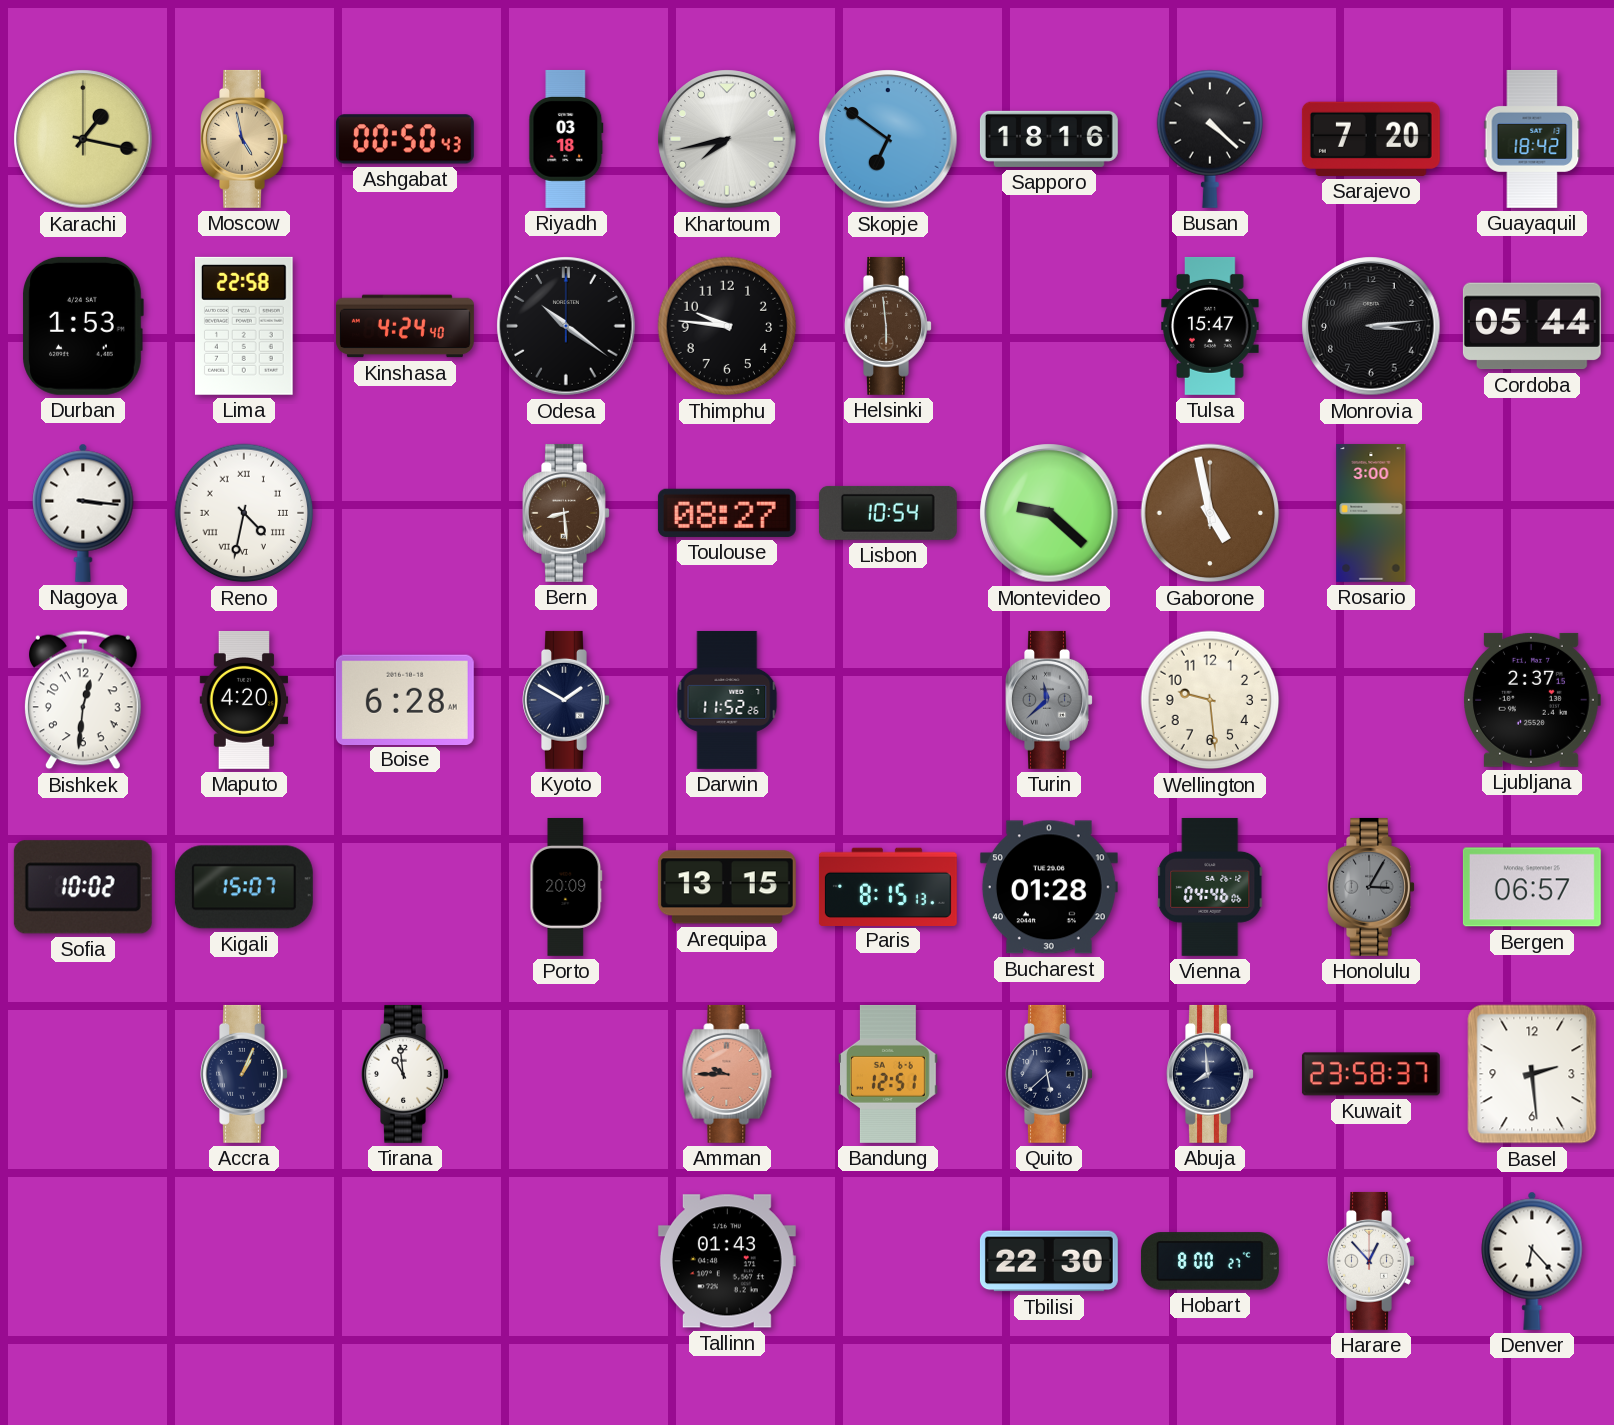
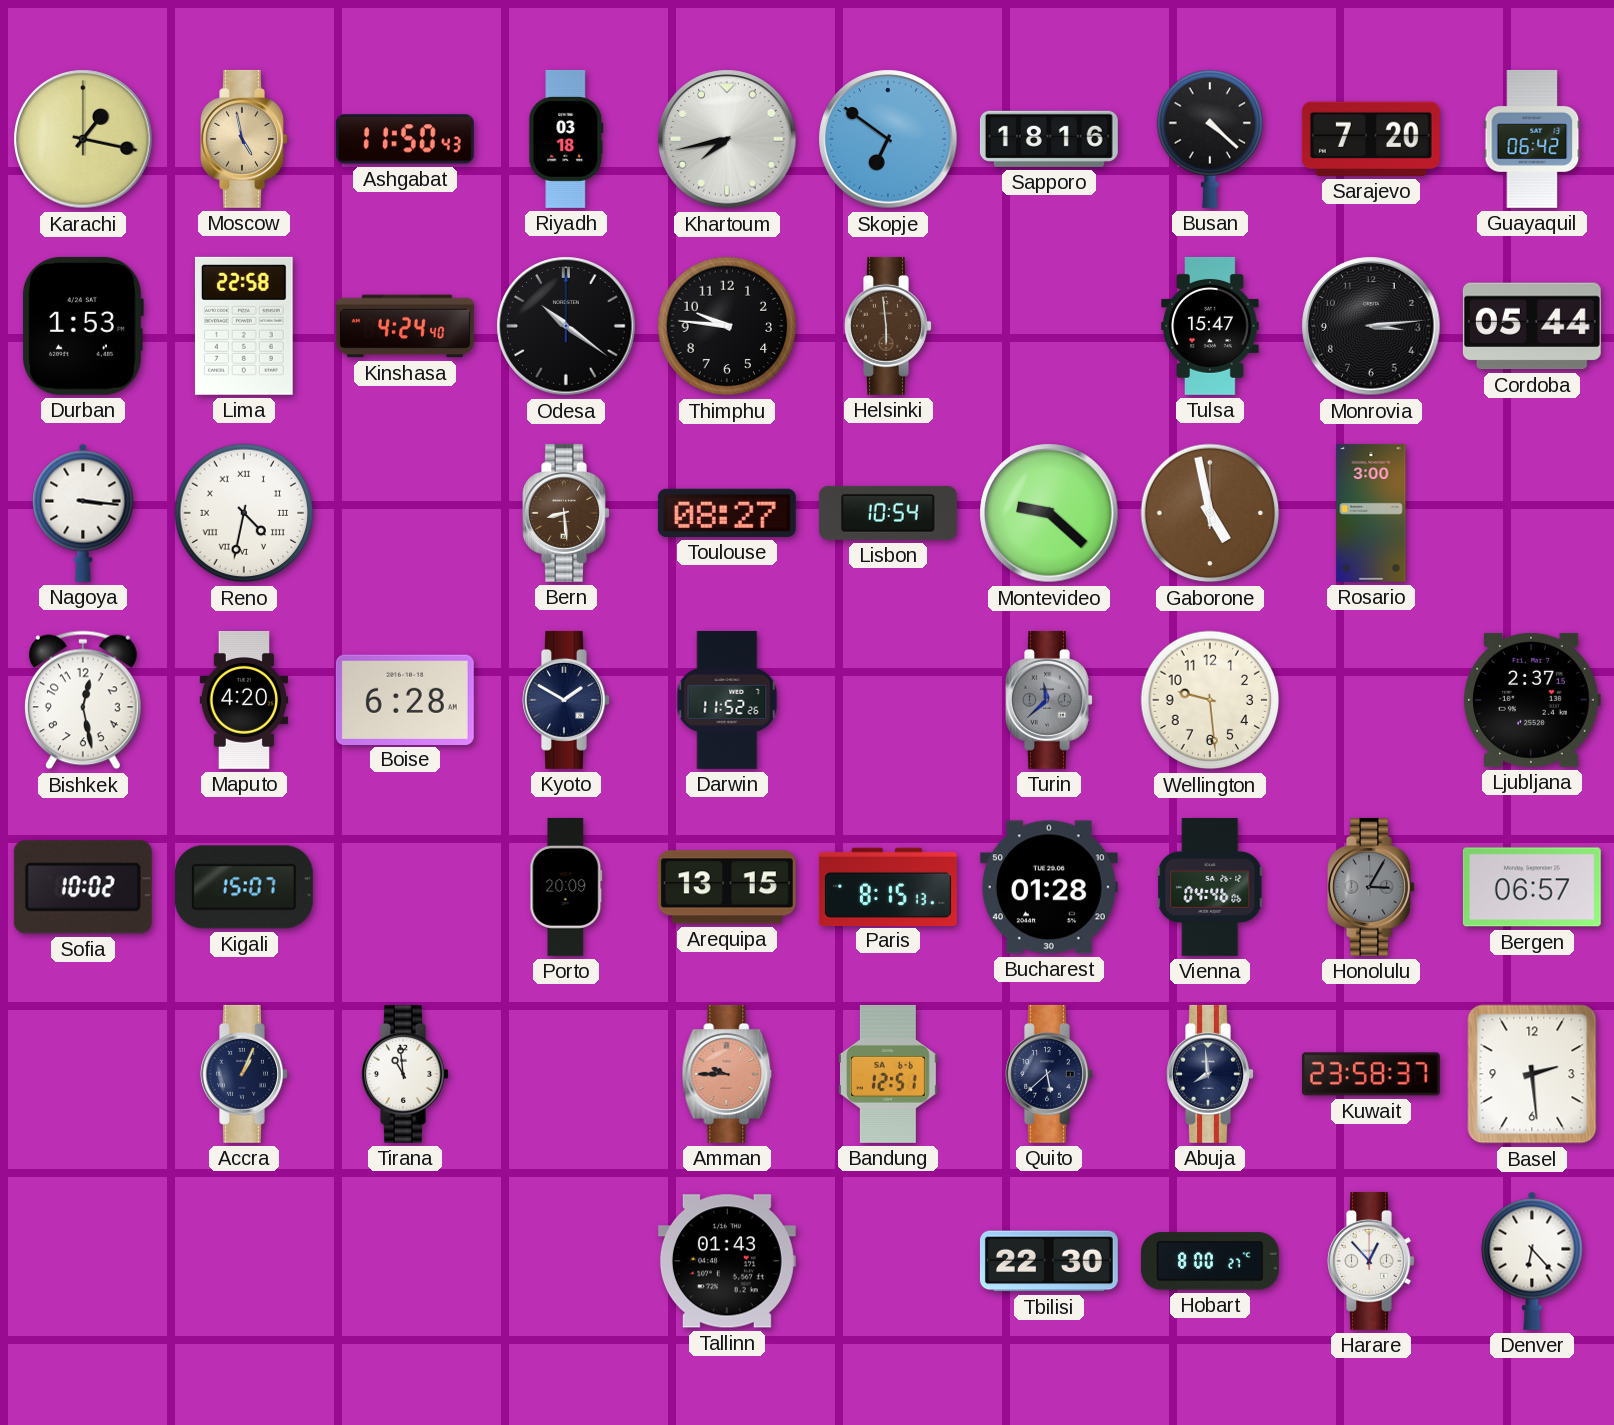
Ashgabat: 00:50 -> 11:50 (405, 139)
Guayaquil: 18:42 -> 06:42 (1532, 139)
Bishkek: 12:31 -> 12:28 (83, 700)
